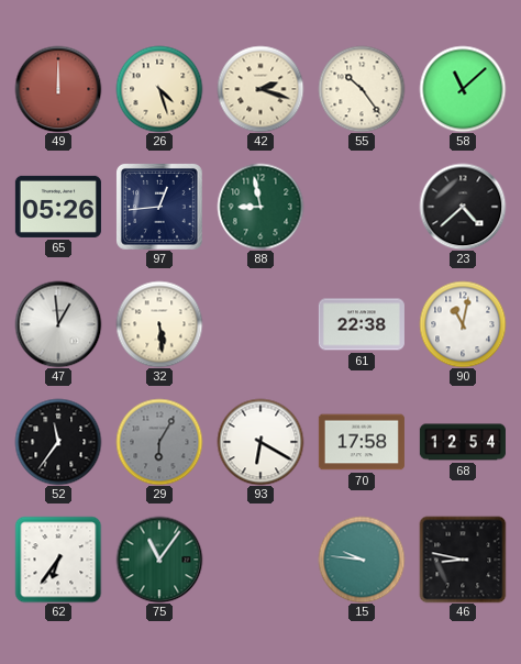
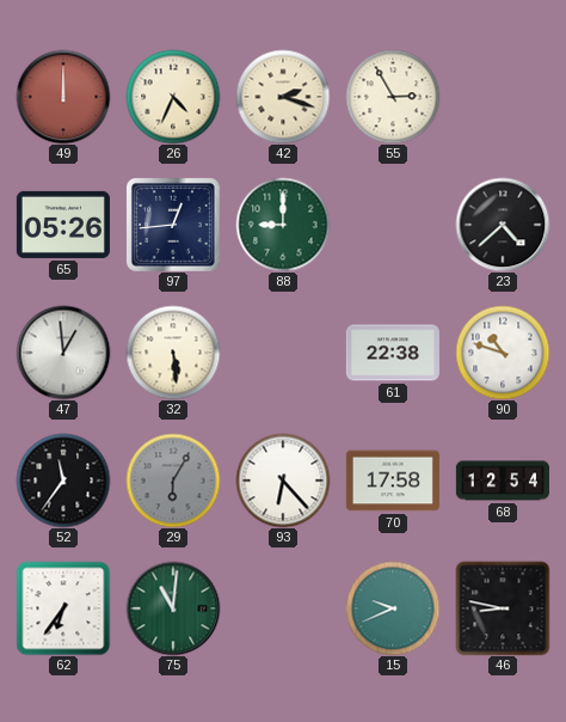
26: 4:27 -> 4:34 (173, 97)
55: 10:24 -> 2:55 (393, 97)
58: 11:08 -> none (463, 89)
88: 8:58 -> 9:00 (283, 225)
90: 11:02 -> 10:48 (503, 353)
93: 6:20 -> 6:23 (283, 481)
75: 11:06 -> 11:01 (173, 608)
15: 9:46 -> 9:41 (393, 608)
